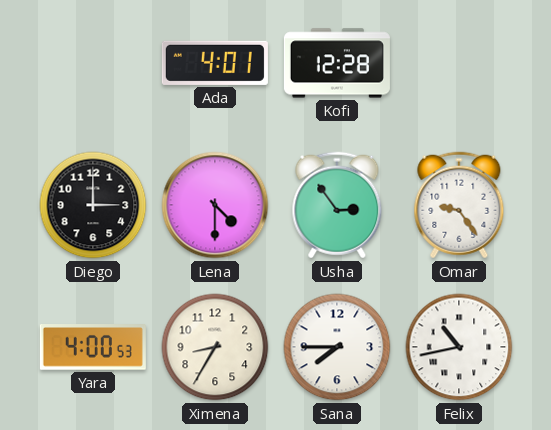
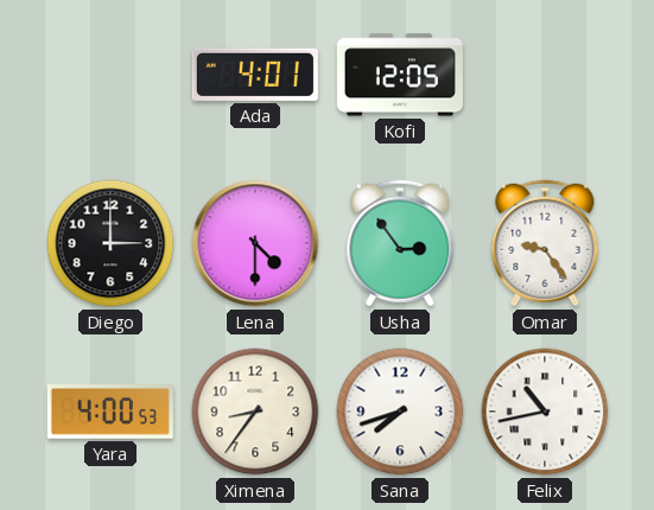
Kofi: 12:28 -> 12:05 (400, 75)
Ximena: 8:35 -> 8:36 (255, 412)
Sana: 7:45 -> 7:42 (400, 412)
